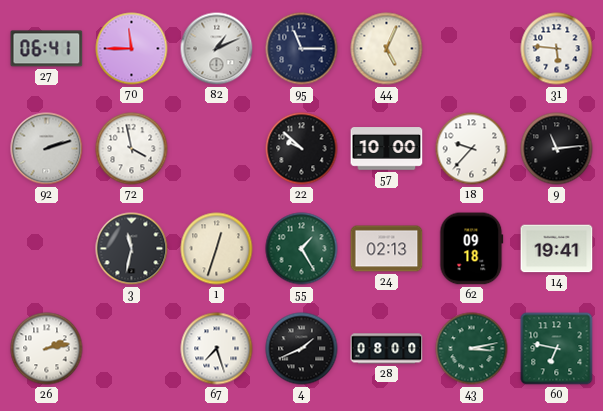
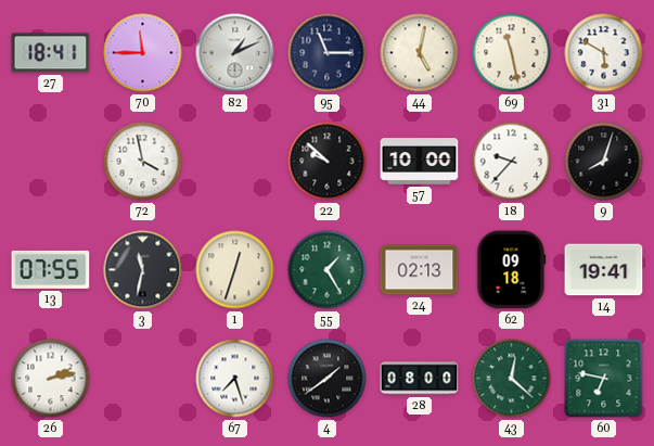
27: 06:41 -> 18:41 (51, 53)
44: 5:04 -> 5:02 (420, 53)
69: none -> 11:28 (512, 53)
31: 5:46 -> 5:50 (604, 53)
92: 2:12 -> none (47, 149)
9: 11:14 -> 8:03 (604, 162)
13: none -> 07:55 (51, 269)
4: 1:41 -> 1:39 (328, 379)
43: 3:13 -> 12:22 (512, 379)
